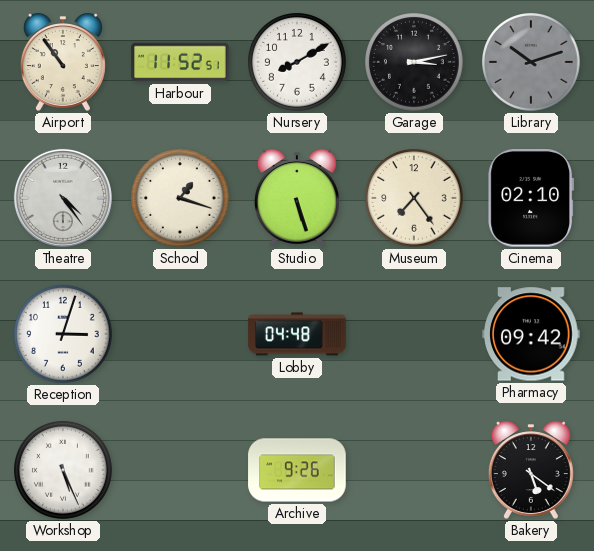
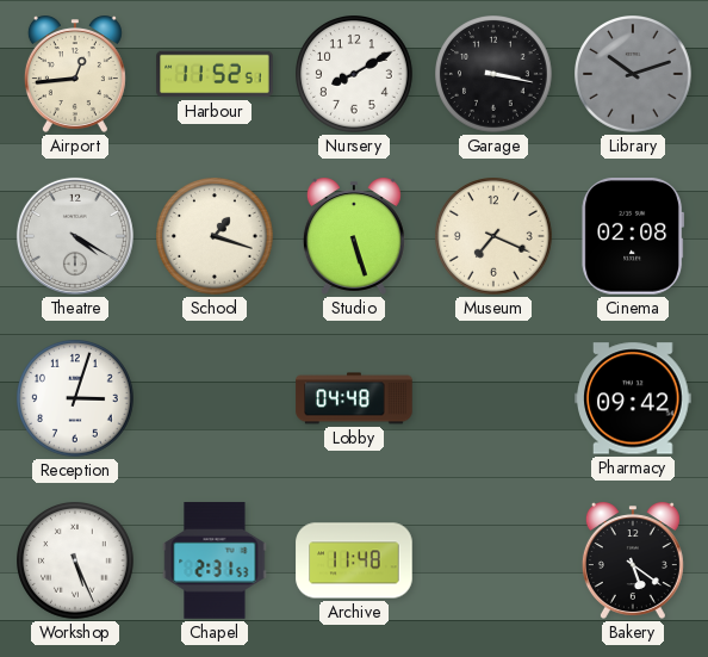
Airport: 10:54 -> 12:44 (75, 74)
Garage: 3:13 -> 3:17 (495, 75)
Theatre: 4:24 -> 4:20 (75, 236)
Museum: 7:24 -> 7:19 (495, 237)
Cinema: 02:10 -> 02:08 (633, 237)
Chapel: none -> 2:31 (215, 560)
Archive: 9:26 -> 11:48 (354, 560)
